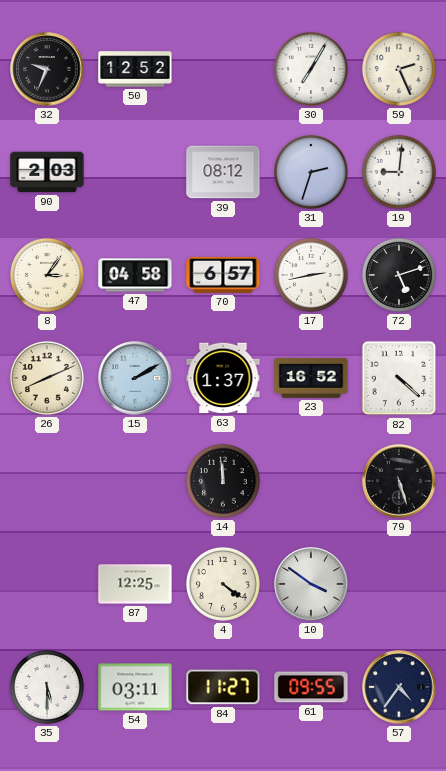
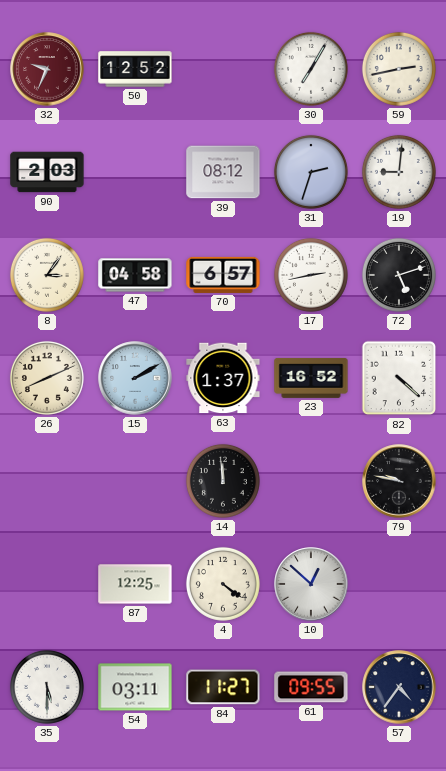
32 dial: black -> burgundy (47, 69)
59: 2:26 -> 2:43 (399, 69)
79: 5:27 -> 9:47 (399, 481)
10: 3:51 -> 12:52 (311, 584)
